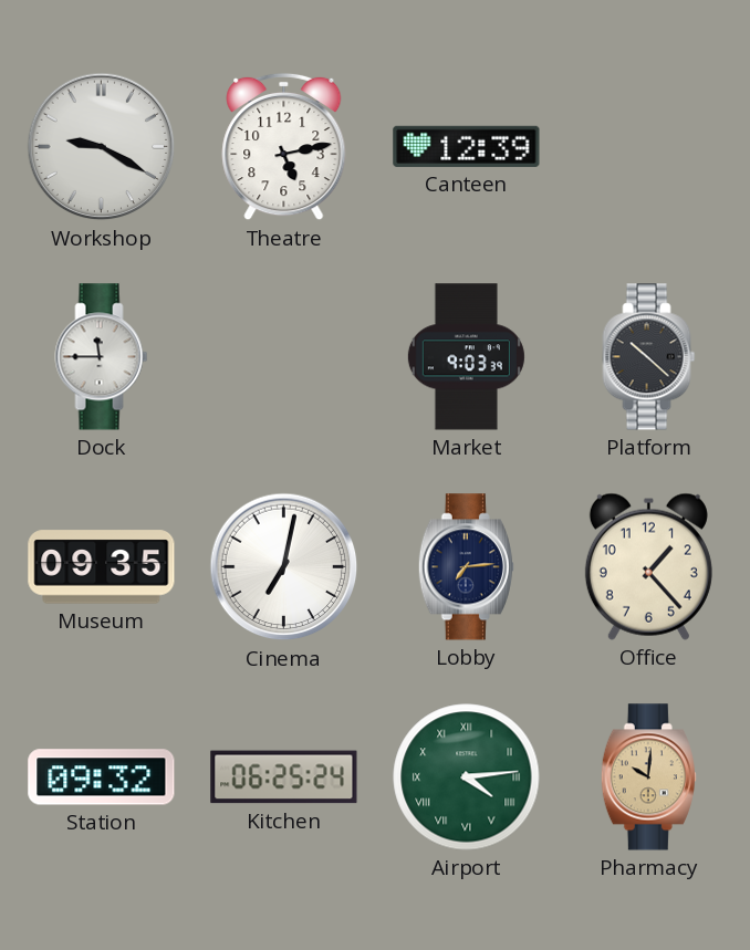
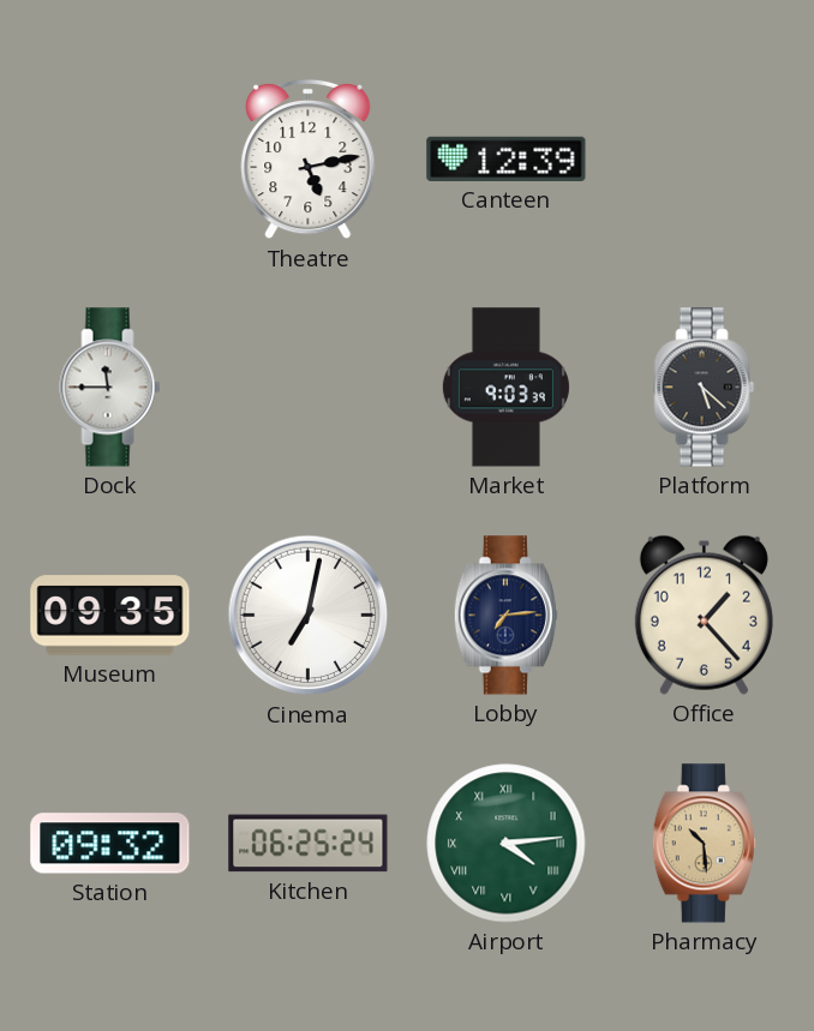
Workshop: 9:20 -> none (102, 147)
Platform: 10:22 -> 5:22 (705, 388)
Pharmacy: 10:01 -> 10:29 (704, 844)
